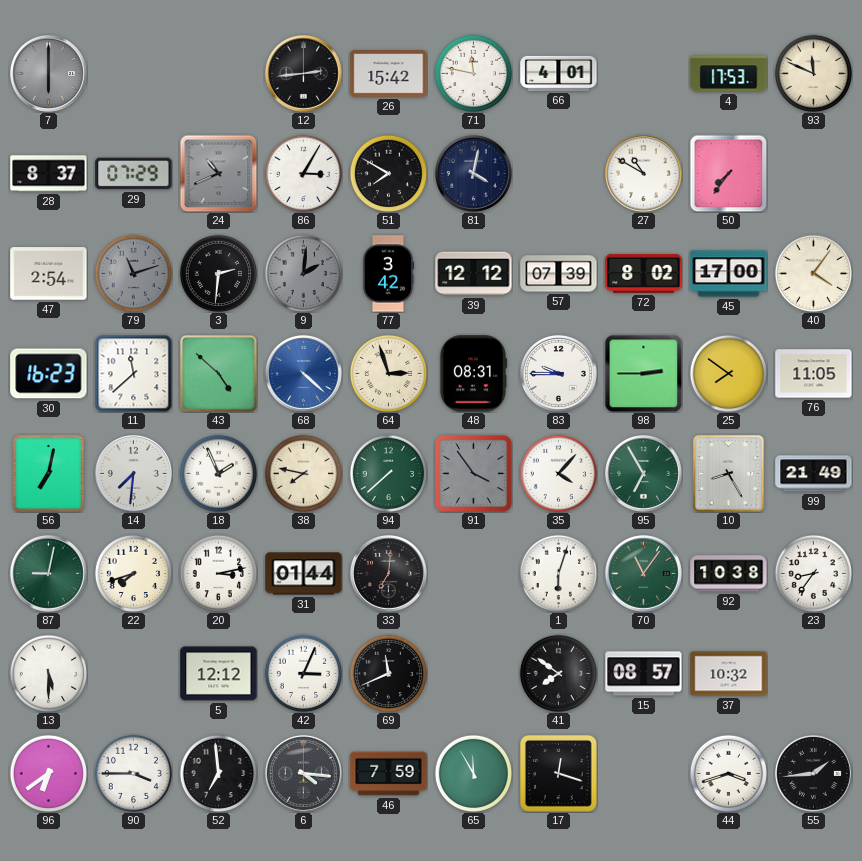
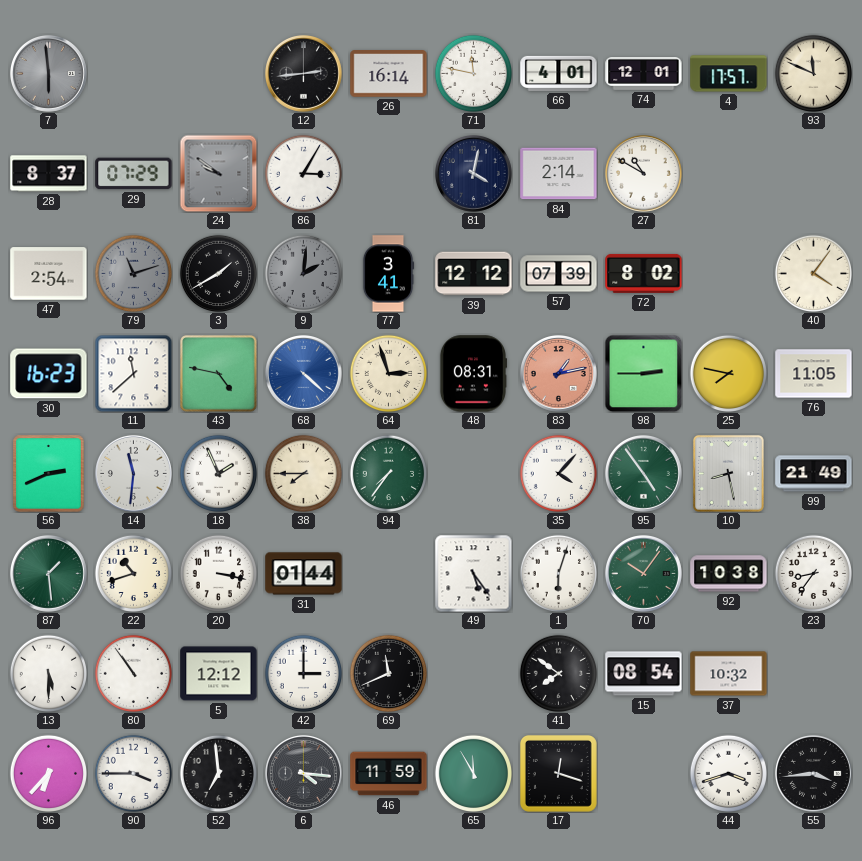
7: 6:00 -> 5:59 (48, 73)
26: 15:42 -> 16:14 (389, 74)
74: none -> 12:01 (644, 74)
4: 17:53 -> 17:57 (729, 74)
24: 10:41 -> 9:51 (218, 173)
51: 7:50 -> none (388, 173)
84: none -> 2:14 (559, 174)
50: 7:36 -> none (728, 173)
3: 2:31 -> 1:40 (218, 273)
77: 3:42 -> 3:41 (388, 274)
45: 17:00 -> none (729, 274)
43: 4:52 -> 4:47 (219, 374)
83: 9:45 -> 1:13 (558, 373)
83 dial: white -> salmon (558, 373)
25: 7:51 -> 7:47 (728, 373)
56: 7:02 -> 2:41 (49, 474)
14: 7:31 -> 11:31 (133, 473)
38: 7:47 -> 7:45 (303, 473)
94: 7:38 -> 7:36 (388, 473)
91: 3:54 -> none (473, 473)
95: 6:55 -> 4:54 (643, 473)
10: 8:25 -> 8:28 (728, 473)
87: 9:02 -> 1:29 (48, 573)
22: 7:42 -> 10:42 (133, 573)
20: 3:13 -> 3:17 (218, 573)
33: 7:01 -> none (388, 573)
49: none -> 5:24 (473, 573)
70: 11:06 -> 10:06 (643, 573)
80: none -> 10:54 (133, 673)
42: 3:04 -> 3:00 (303, 673)
15: 08:57 -> 08:54 (644, 674)
96: 6:39 -> 6:37 (48, 773)
46: 7:59 -> 11:59 (389, 774)
55: 1:44 -> 3:44 (813, 773)
